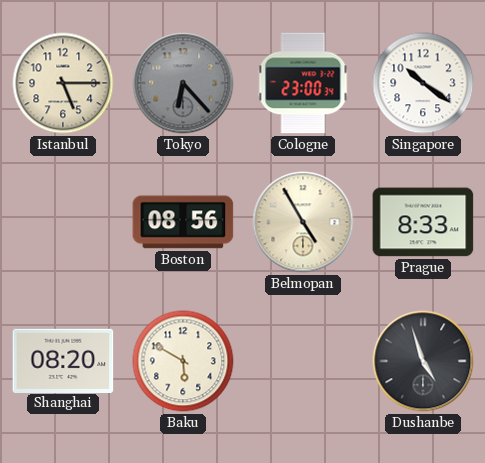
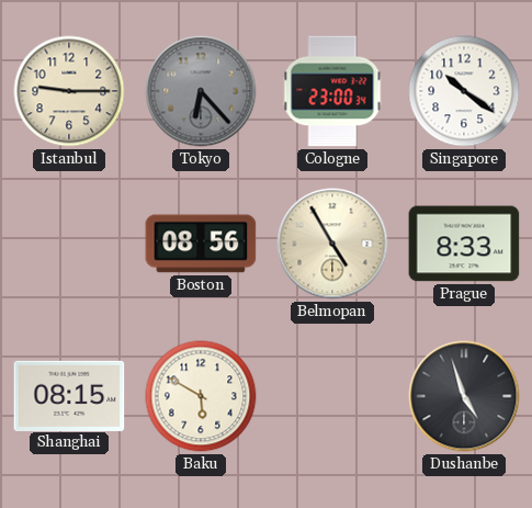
Istanbul: 5:15 -> 9:15 (69, 91)
Shanghai: 08:20 -> 08:15 (69, 395)
